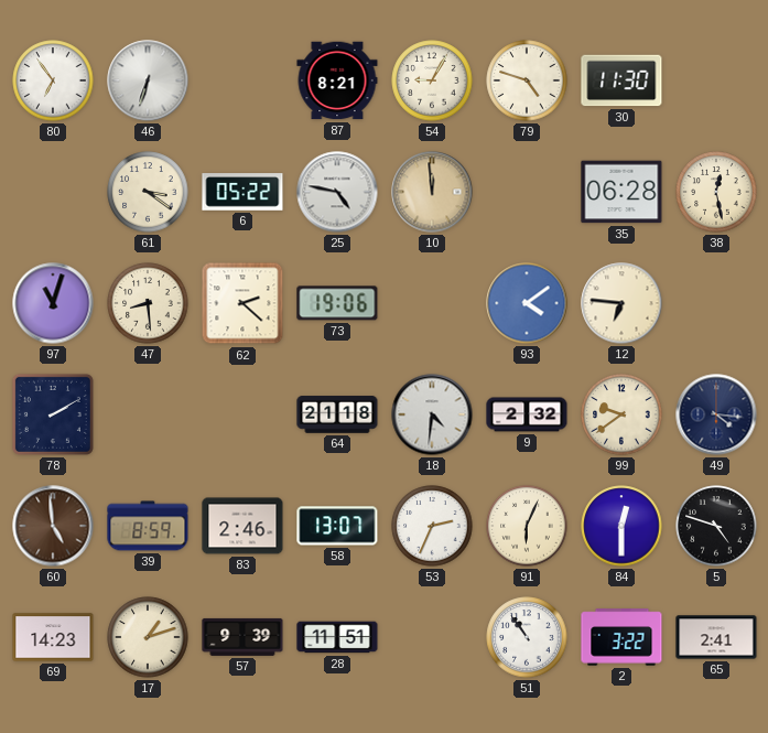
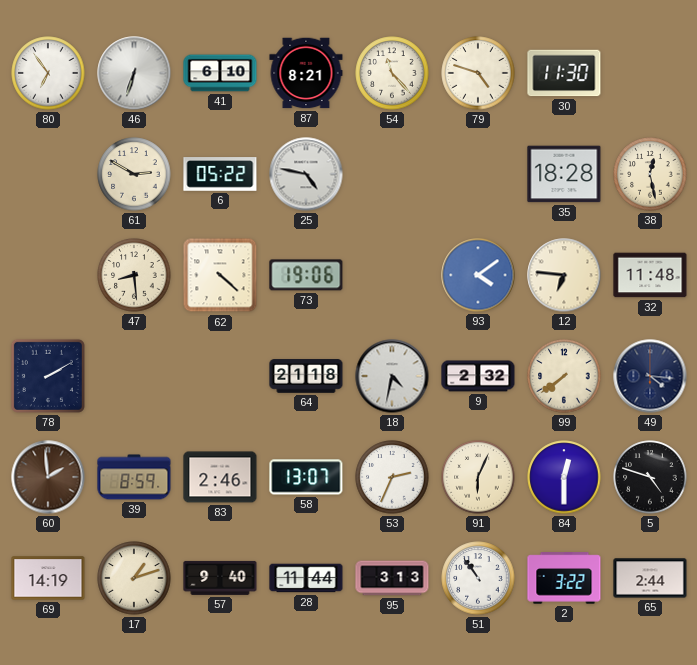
41: none -> 6:10 (220, 73)
54: 9:05 -> 11:23 (392, 73)
61: 3:21 -> 2:50 (134, 174)
10: 11:59 -> none (432, 192)
35: 06:28 -> 18:28 (564, 174)
97: 11:03 -> none (53, 303)
62: 2:22 -> 4:22 (220, 275)
32: none -> 11:48 (650, 275)
18: 4:31 -> 4:32 (392, 376)
99: 9:39 -> 7:39 (564, 376)
60: 4:59 -> 1:59 (48, 477)
69: 14:23 -> 14:19 (48, 578)
57: 9:39 -> 9:40 (220, 578)
28: 11:51 -> 11:44 (306, 578)
95: none -> 3:13 (392, 578)
65: 2:41 -> 2:44 (650, 578)
